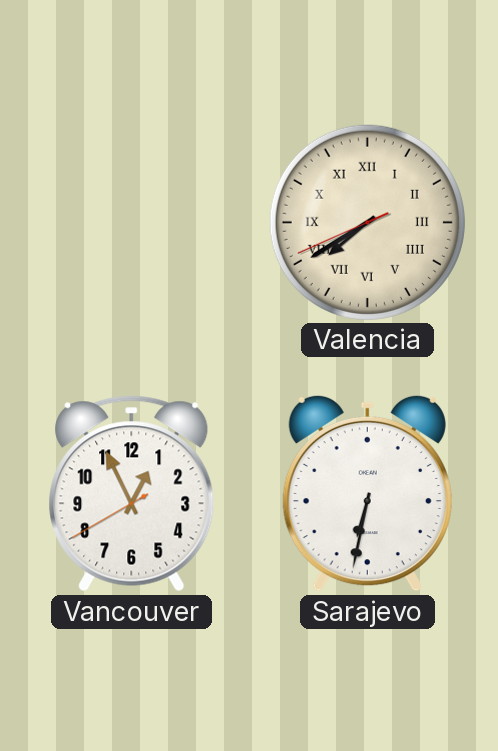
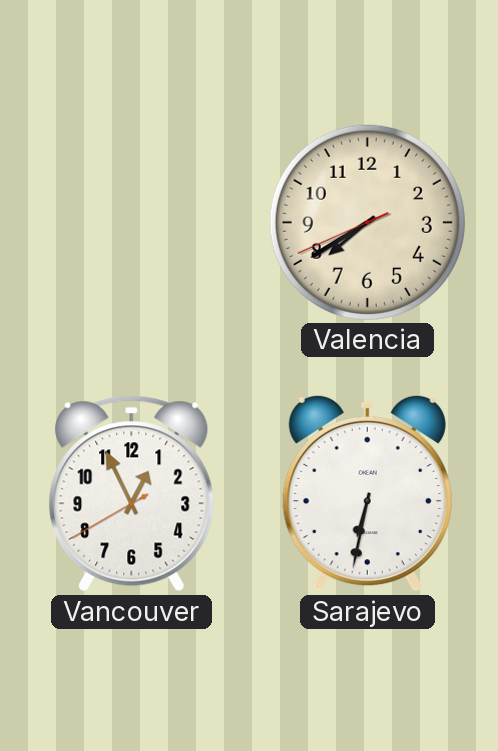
Valencia numerals: Roman -> Arabic (367, 222)
